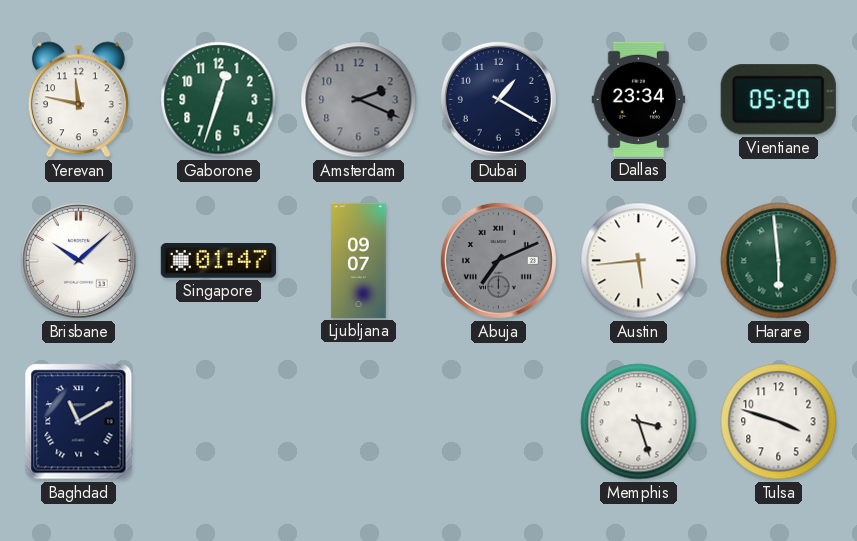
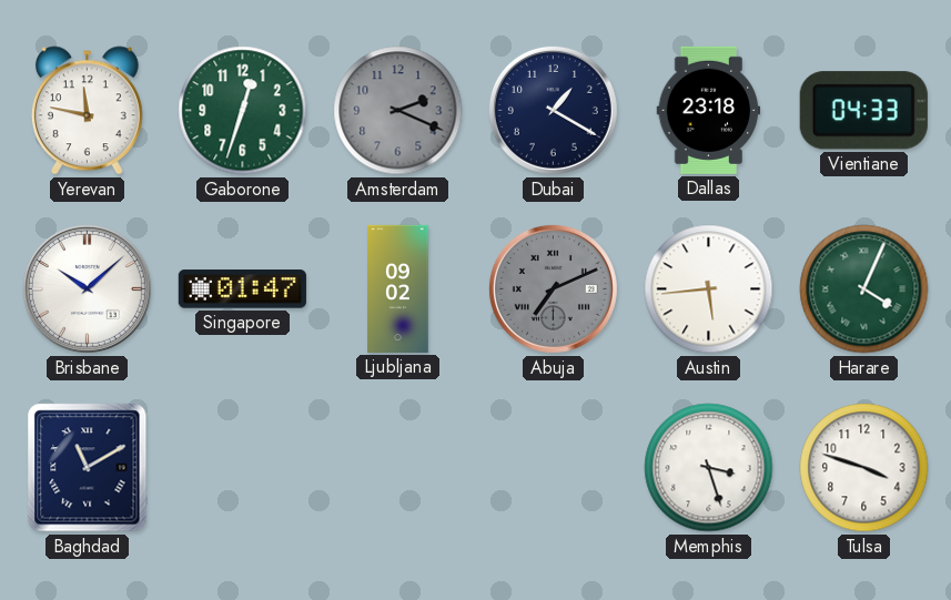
Dallas: 23:34 -> 23:18 (709, 110)
Vientiane: 05:20 -> 04:33 (863, 111)
Ljubljana: 09:07 -> 09:02 (398, 288)
Harare: 5:59 -> 4:04 (864, 289)
